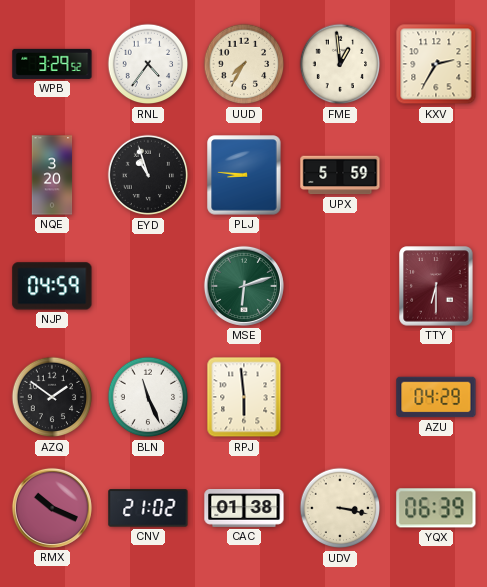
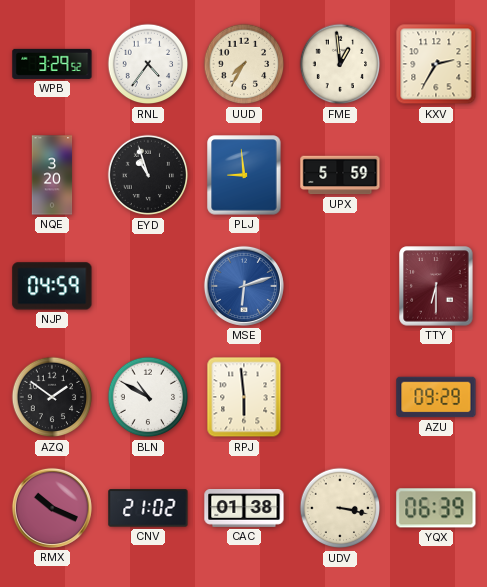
PLJ: 8:46 -> 8:59 (244, 175)
MSE dial: green -> blue (244, 286)
BLN: 11:26 -> 10:50 (148, 397)
AZU: 04:29 -> 09:29 (436, 397)
